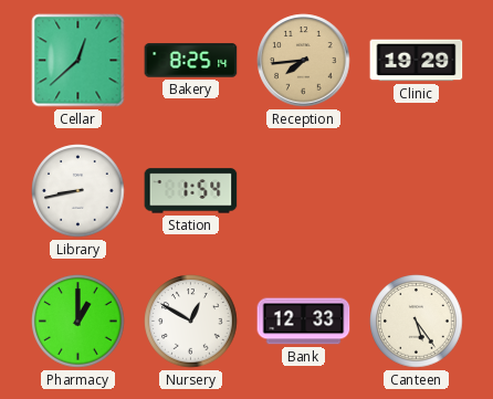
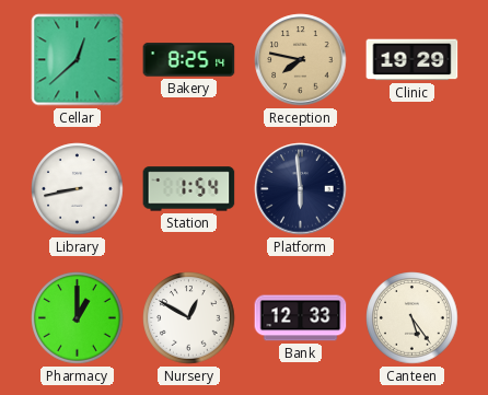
Reception: 7:44 -> 7:47 (301, 60)
Platform: none -> 5:59 (301, 189)
